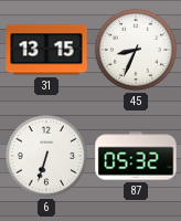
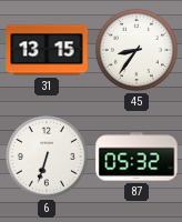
45: 8:34 -> 8:36 (136, 50)
